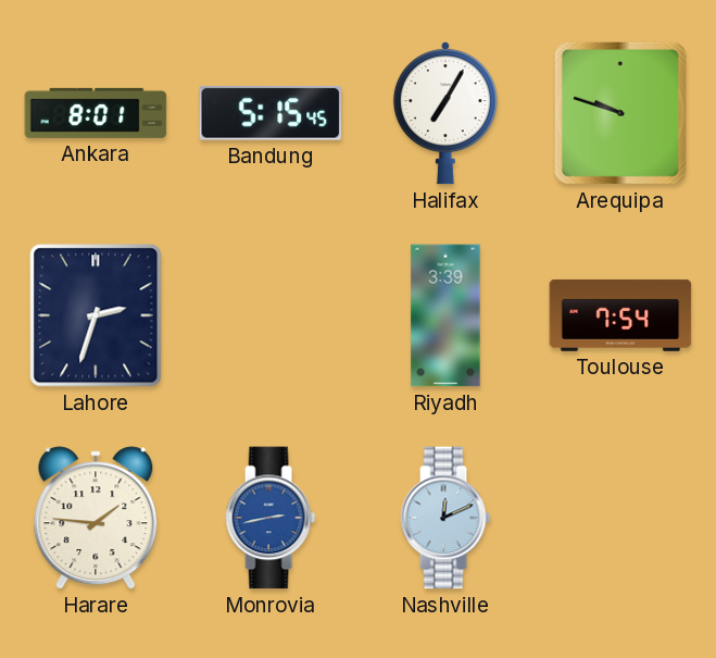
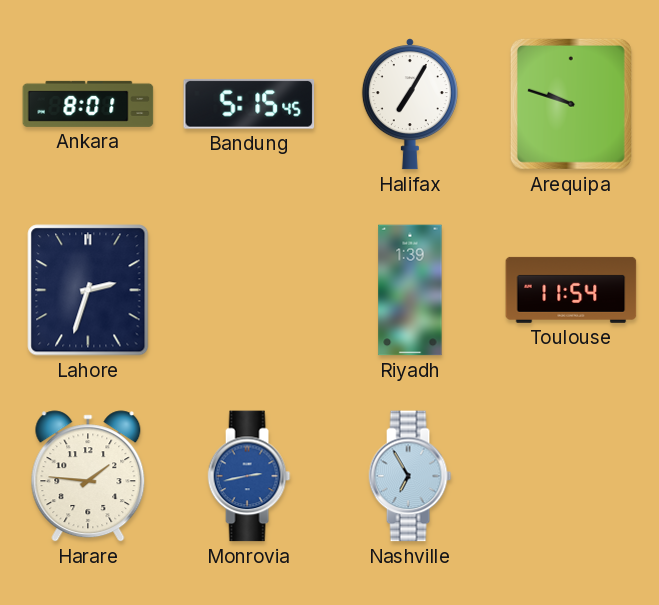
Riyadh: 3:39 -> 1:39 (410, 290)
Toulouse: 7:54 -> 11:54 (571, 290)
Nashville: 12:11 -> 6:55 (410, 476)
